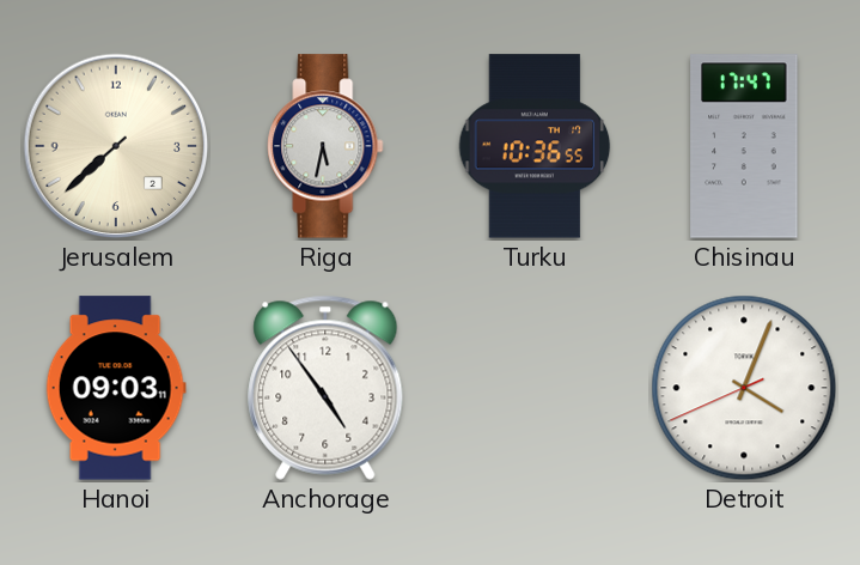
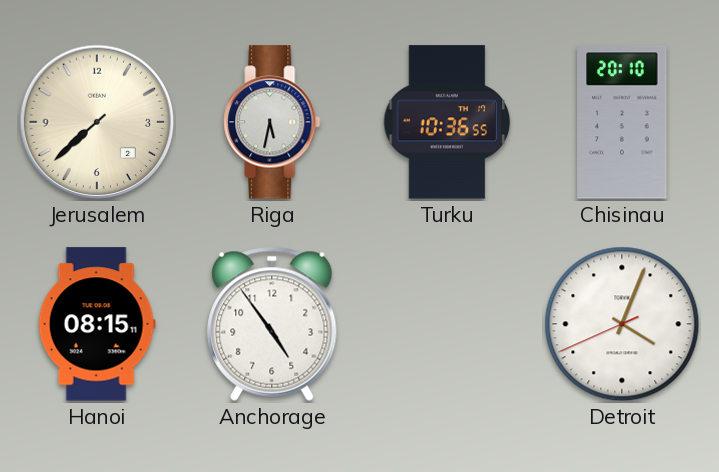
Chisinau: 17:47 -> 20:10 (622, 122)
Hanoi: 09:03 -> 08:15 (97, 324)
